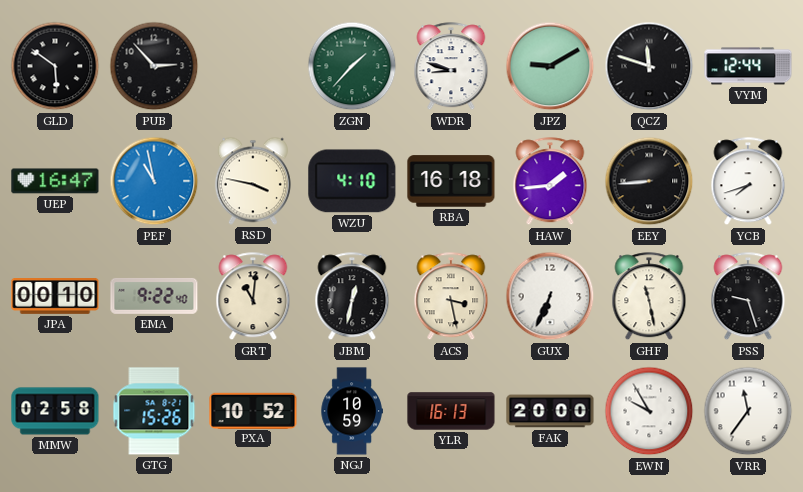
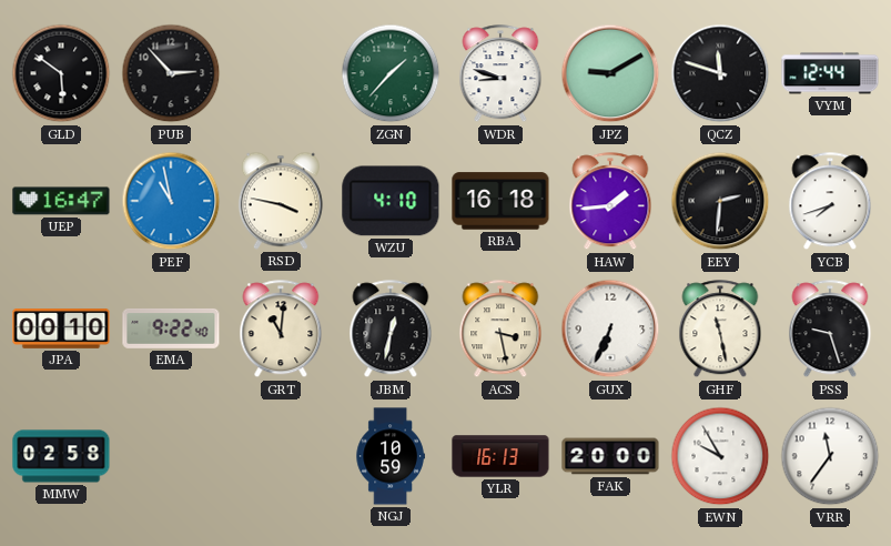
EEY: 8:44 -> 2:31 (720, 201)
GTG: 15:26 -> none (154, 411)
PXA: 10:52 -> none (253, 410)
